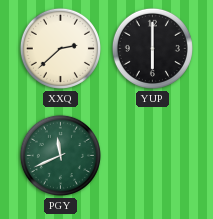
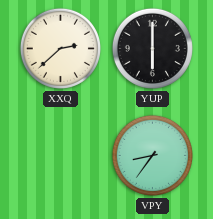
PGY: 11:41 -> none (60, 155)
VPY: none -> 8:36 (152, 155)
